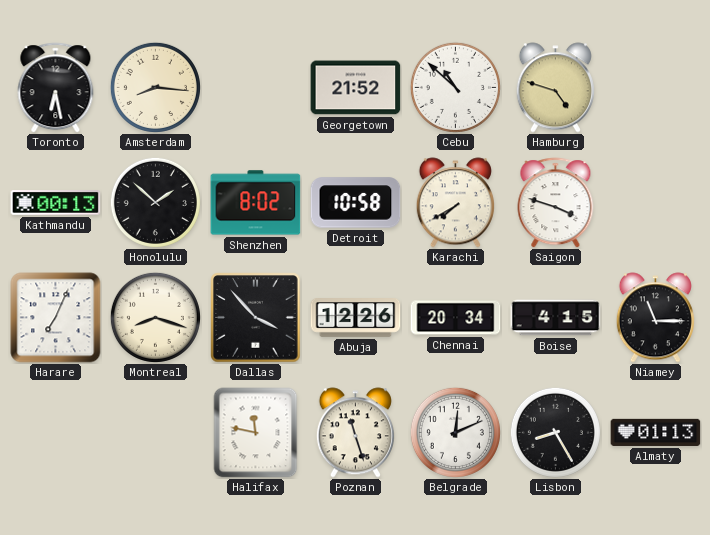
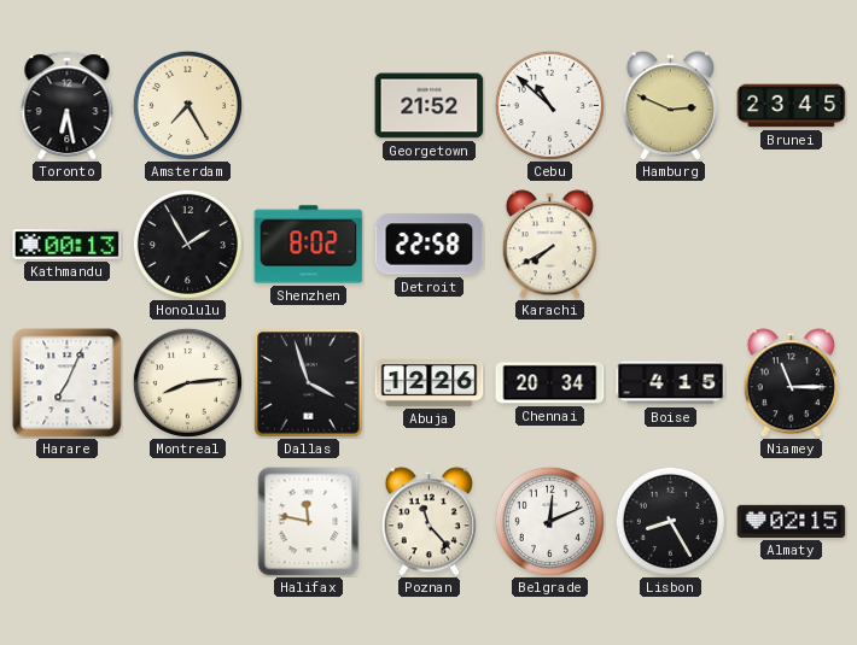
Amsterdam: 8:16 -> 7:25 (187, 105)
Hamburg: 4:48 -> 2:49 (670, 106)
Brunei: none -> 23:45 (792, 106)
Honolulu: 1:52 -> 1:55 (187, 244)
Detroit: 10:58 -> 22:58 (430, 245)
Saigon: 3:48 -> none (556, 203)
Montreal: 8:18 -> 8:14 (187, 382)
Dallas: 3:53 -> 3:57 (309, 383)
Poznan: 11:27 -> 11:23 (428, 522)
Almaty: 01:13 -> 02:15 (792, 521)
